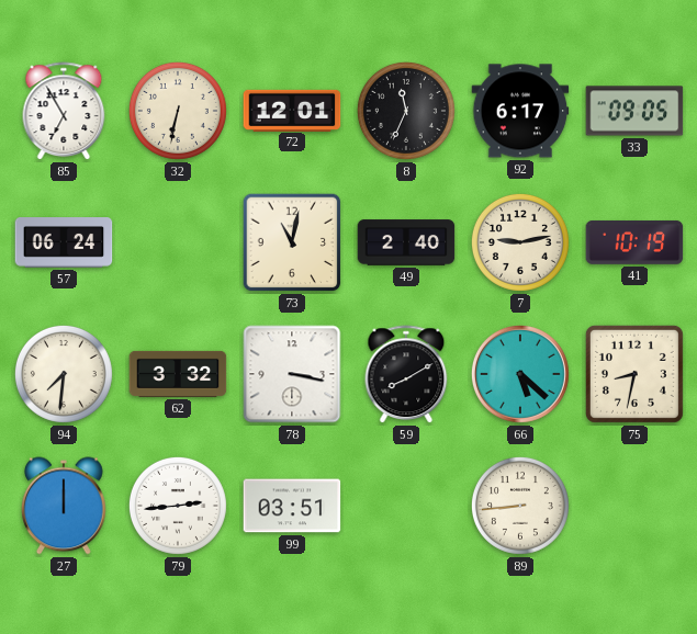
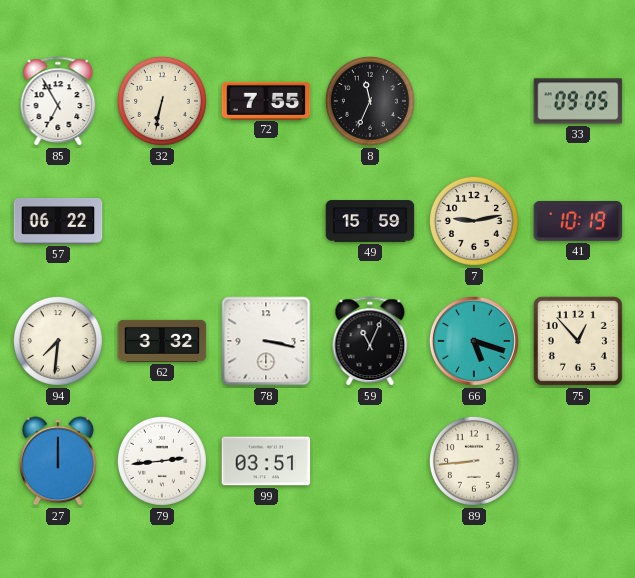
72: 12:01 -> 7:55 (266, 100)
92: 6:17 -> none (520, 111)
57: 06:24 -> 06:22 (58, 221)
73: 11:02 -> none (292, 242)
49: 2:40 -> 15:59 (370, 221)
59: 8:10 -> 11:04 (370, 342)
66: 5:22 -> 5:18 (474, 341)
75: 8:32 -> 12:53 (578, 341)
